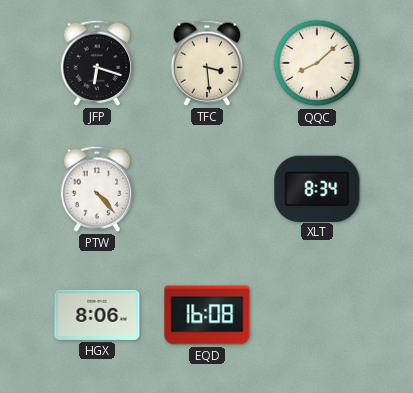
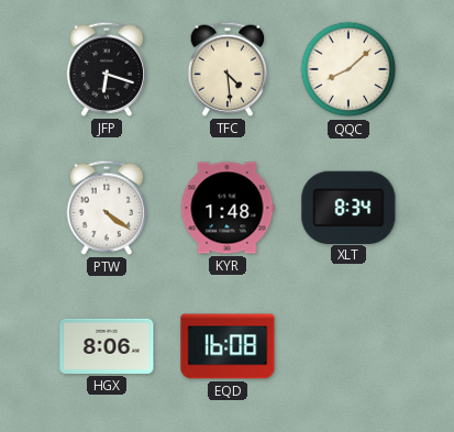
TFC: 3:29 -> 4:29 (228, 69)
PTW: 4:23 -> 4:21 (107, 208)
KYR: none -> 1:48 (228, 208)
